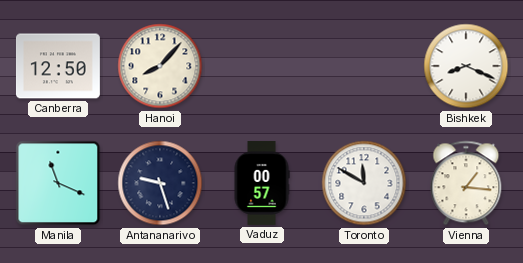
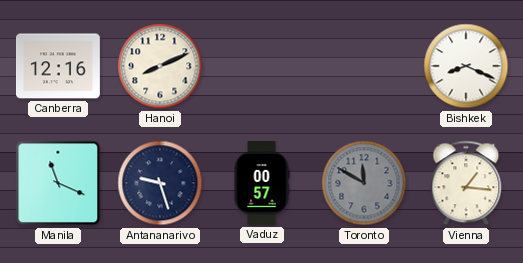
Canberra: 12:50 -> 12:16 (58, 66)
Hanoi: 8:07 -> 8:11 (160, 66)
Toronto dial: white -> grey (364, 183)
